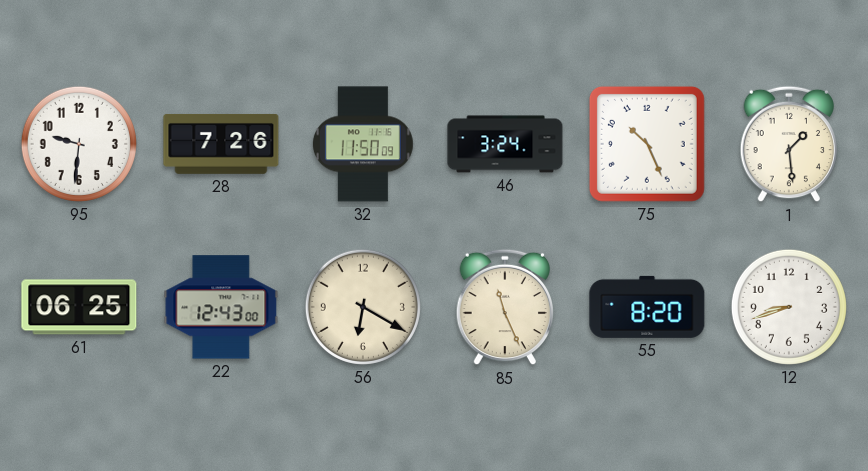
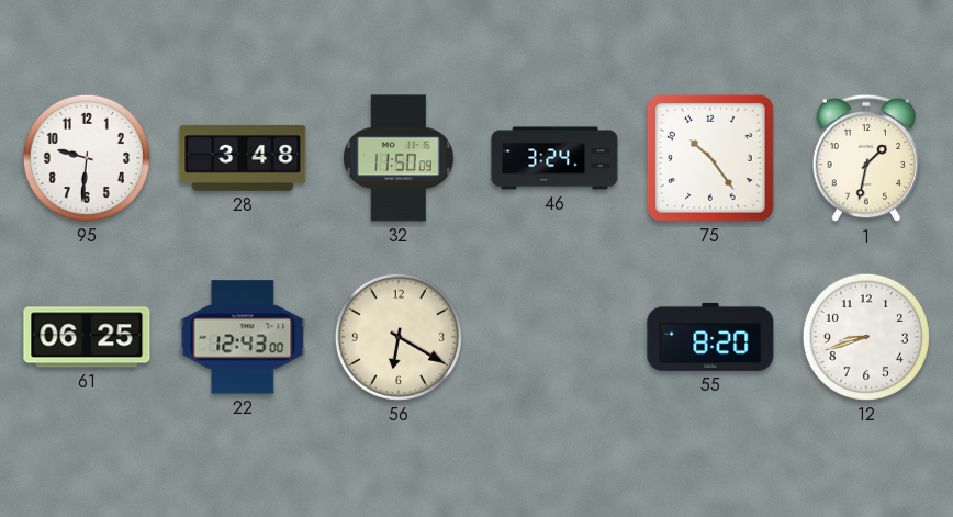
28: 7:26 -> 3:48 (243, 158)
75: 10:26 -> 10:24 (710, 158)
1: 1:29 -> 1:32 (865, 158)
85: 11:26 -> none (504, 307)
